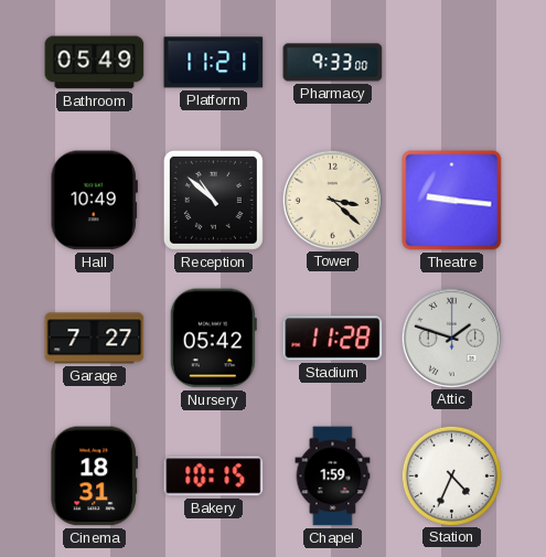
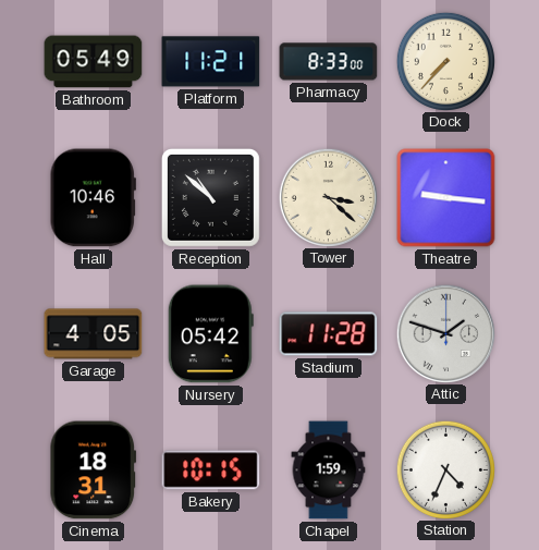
Pharmacy: 9:33 -> 8:33 (329, 62)
Dock: none -> 7:37 (445, 61)
Hall: 10:49 -> 10:46 (93, 198)
Garage: 7:27 -> 4:05 (94, 334)
